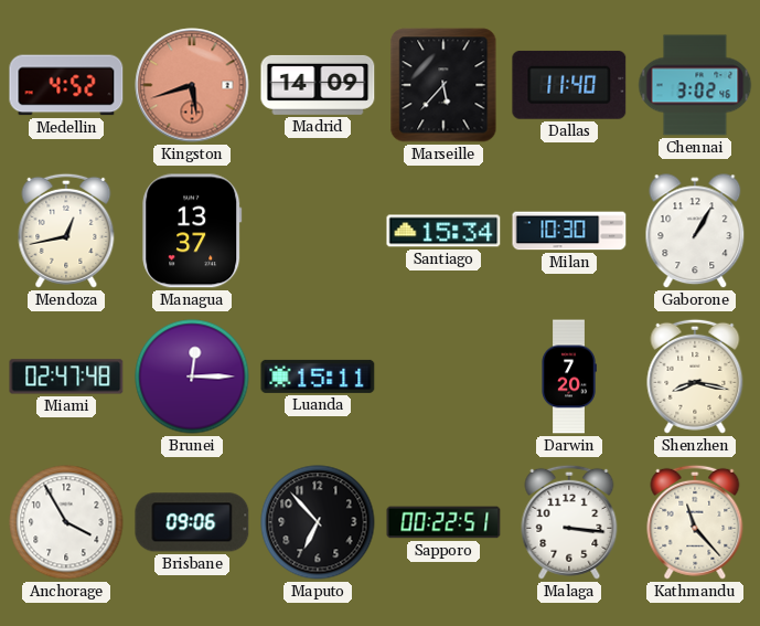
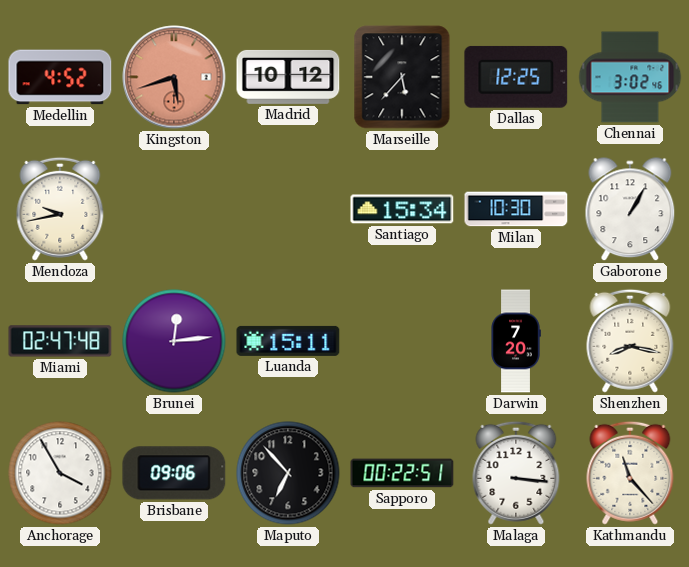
Madrid: 14:09 -> 10:12 (288, 77)
Dallas: 11:40 -> 12:25 (516, 77)
Mendoza: 12:43 -> 9:43 (60, 209)
Managua: 13:37 -> none (192, 231)
Brunei: 12:15 -> 12:14 (174, 341)
